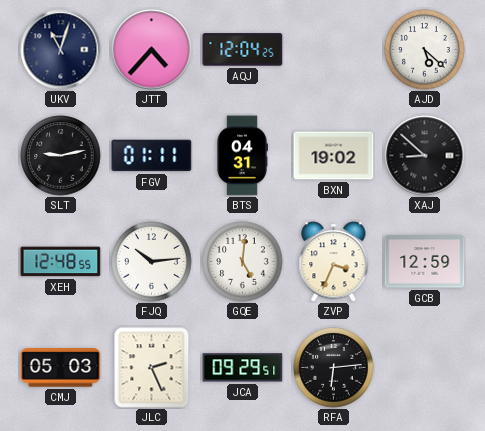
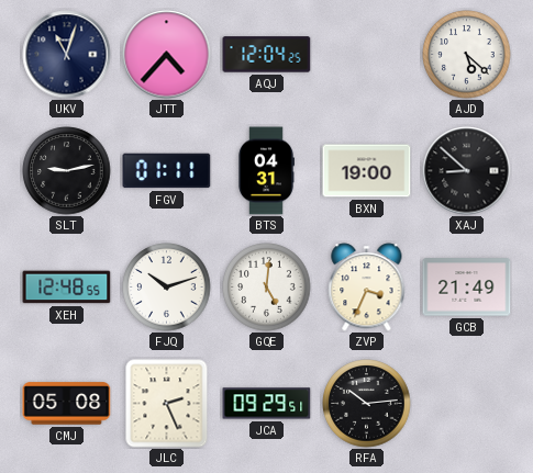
BXN: 19:02 -> 19:00 (367, 171)
FJQ: 10:14 -> 10:12 (167, 288)
GCB: 12:59 -> 21:49 (467, 288)
CMJ: 05:03 -> 05:08 (67, 404)
RFA: 6:14 -> 10:14 (367, 404)
